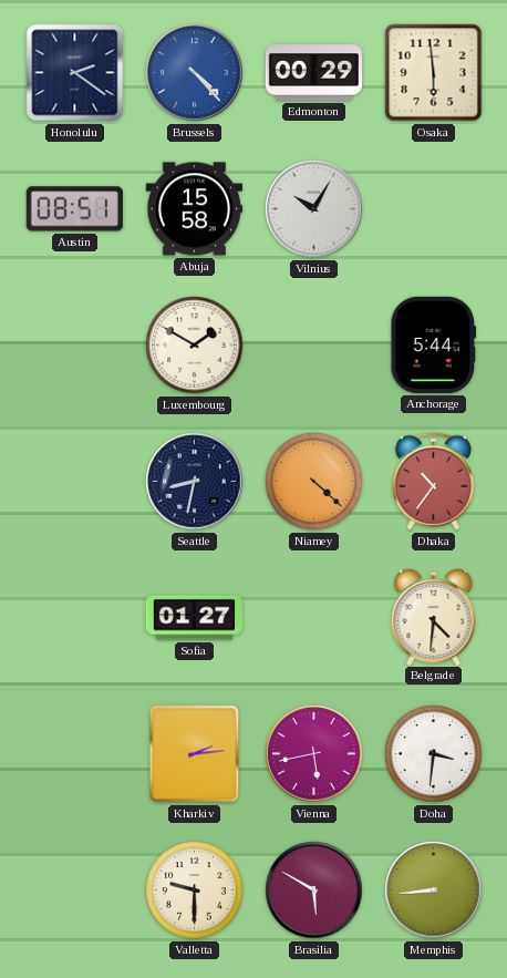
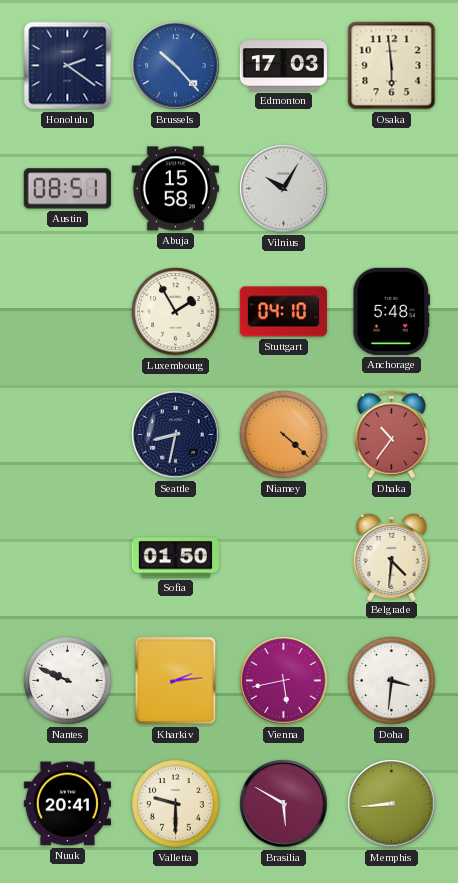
Brussels: 4:23 -> 10:23 (176, 66)
Edmonton: 00:29 -> 17:03 (283, 66)
Luxembourg: 1:50 -> 1:55 (176, 312)
Stuttgart: none -> 04:10 (283, 312)
Anchorage: 5:44 -> 5:48 (392, 311)
Sofia: 01:27 -> 01:50 (175, 558)
Nantes: none -> 9:49 (68, 681)
Nuuk: none -> 20:41 (67, 804)
